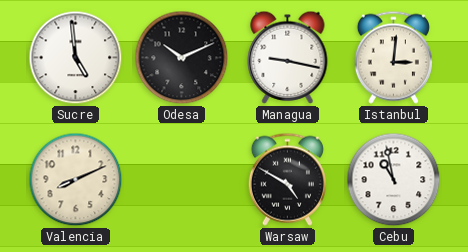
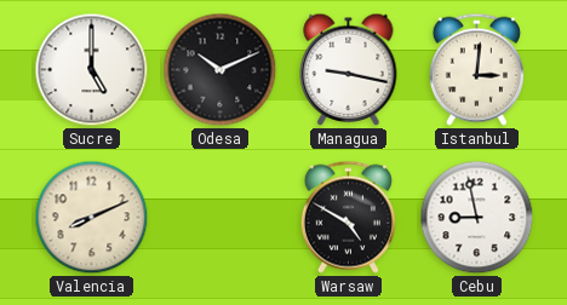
Sucre: 4:59 -> 5:00 (92, 70)
Cebu: 10:58 -> 8:58 (477, 218)
